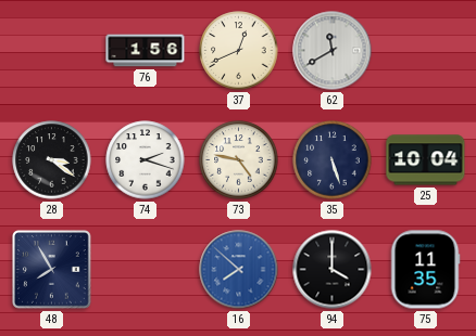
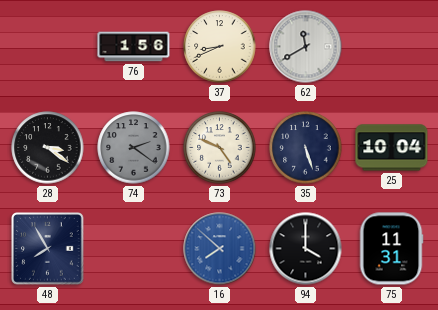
37: 12:41 -> 8:41 (220, 47)
74: 2:18 -> 2:21 (134, 148)
74 dial: white -> grey (134, 148)
73: 4:47 -> 4:49 (220, 148)
75: 11:35 -> 11:31 (391, 249)
